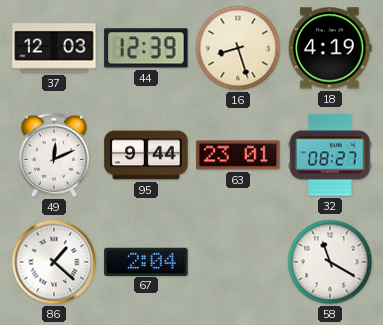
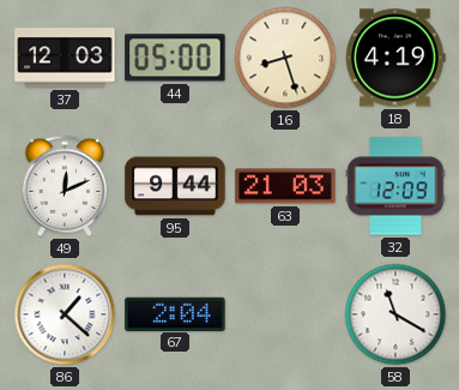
44: 12:39 -> 05:00 (175, 58)
63: 23:01 -> 21:03 (285, 186)
32: 08:27 -> 12:09 (395, 186)
